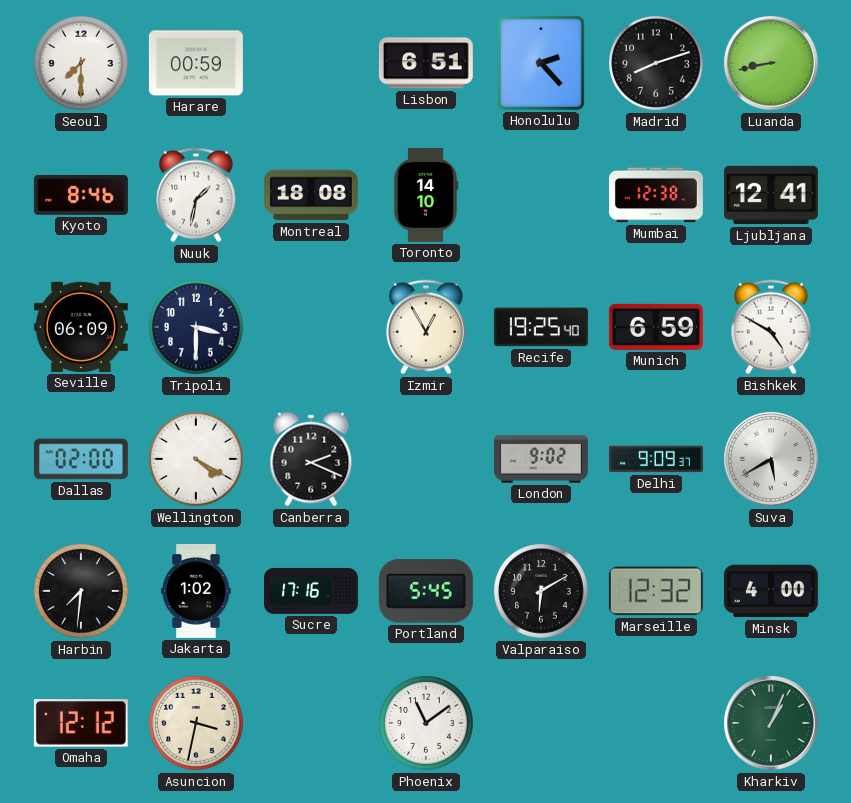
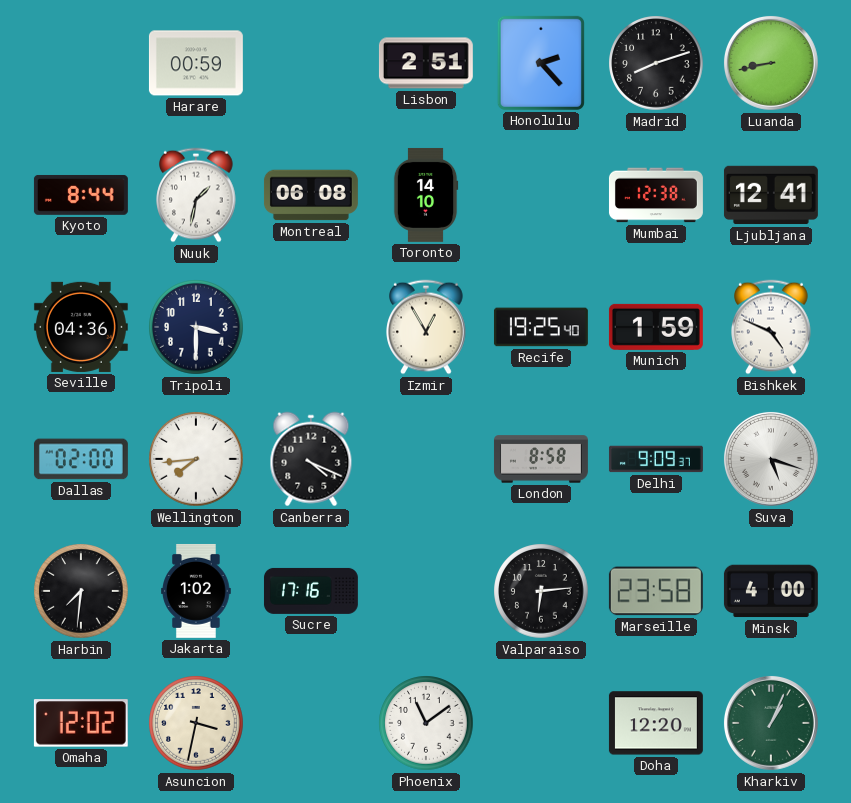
Seoul: 7:30 -> none (81, 63)
Lisbon: 6:51 -> 2:51 (426, 63)
Kyoto: 8:46 -> 8:44 (81, 195)
Montreal: 18:08 -> 06:08 (311, 195)
Seville: 06:09 -> 04:36 (81, 327)
Munich: 6:59 -> 1:59 (656, 327)
Bishkek: 4:50 -> 4:49 (771, 327)
Wellington: 4:20 -> 7:44 (196, 459)
Canberra: 2:19 -> 4:19 (311, 459)
London: 9:02 -> 8:58 (541, 459)
Suva: 5:40 -> 5:18 (771, 459)
Portland: 5:45 -> none (426, 591)
Valparaiso: 6:10 -> 6:14 (541, 591)
Marseille: 12:32 -> 23:58 (656, 591)
Omaha: 12:12 -> 12:02 (81, 723)
Doha: none -> 12:20 (656, 723)
